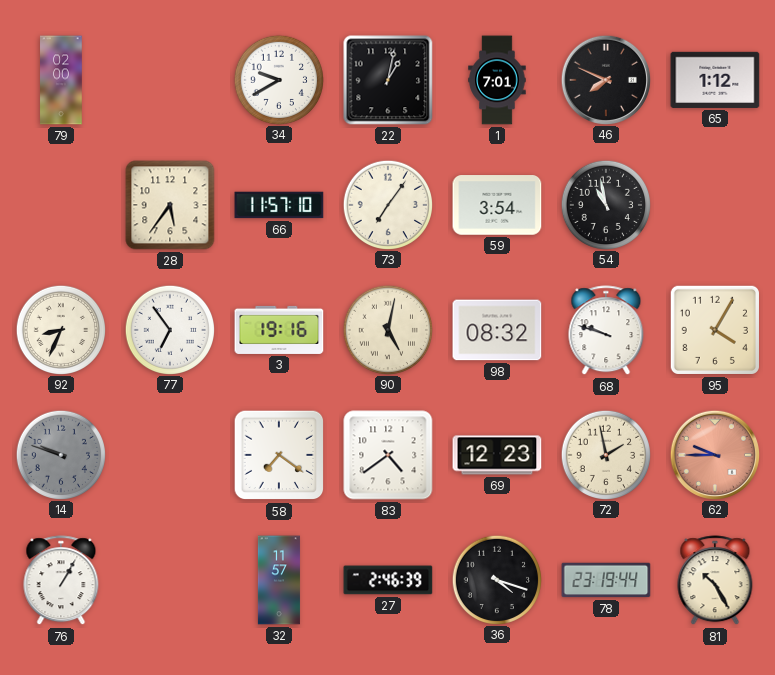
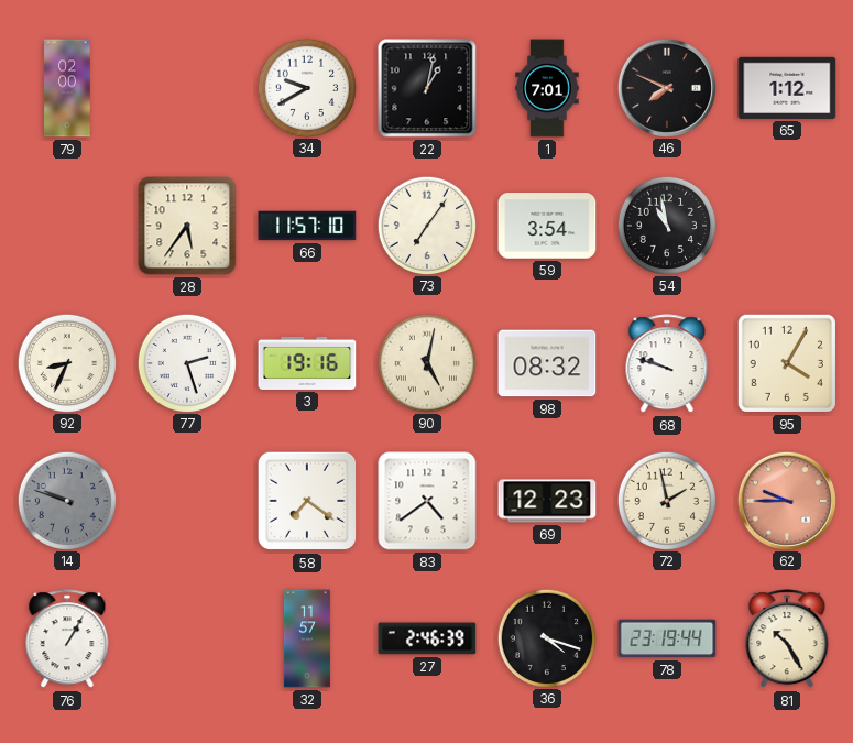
77: 6:54 -> 2:27 (186, 362)
